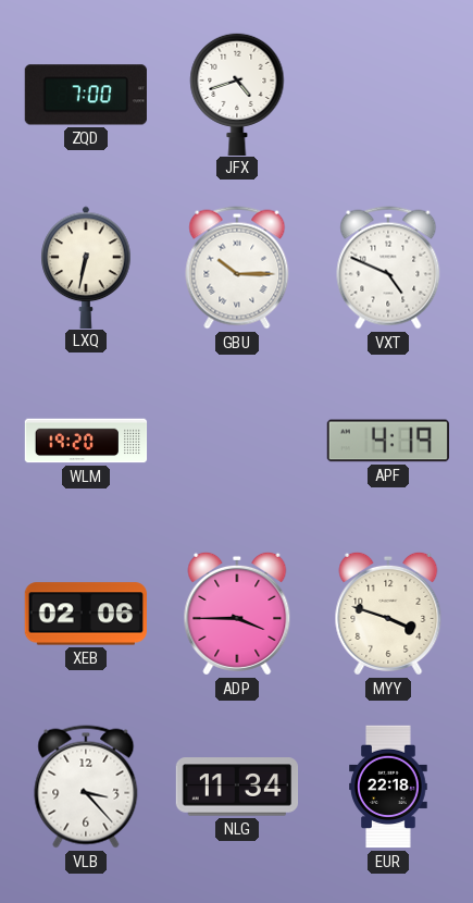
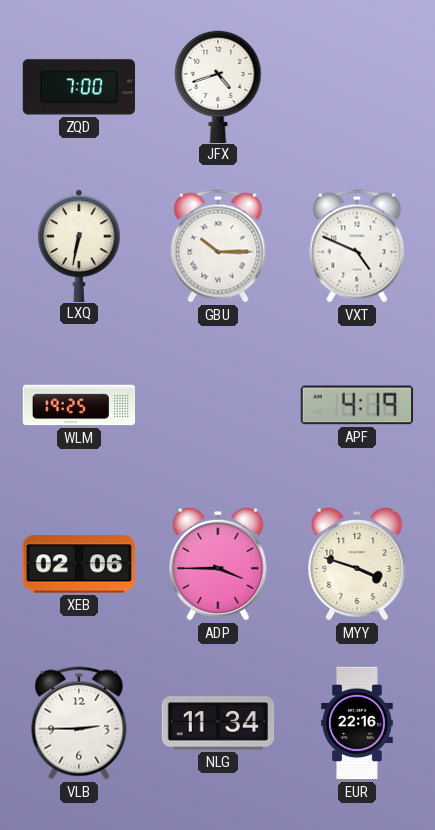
WLM: 19:20 -> 19:25 (79, 405)
VLB: 3:23 -> 2:45 (79, 723)
EUR: 22:18 -> 22:16 (357, 723)
